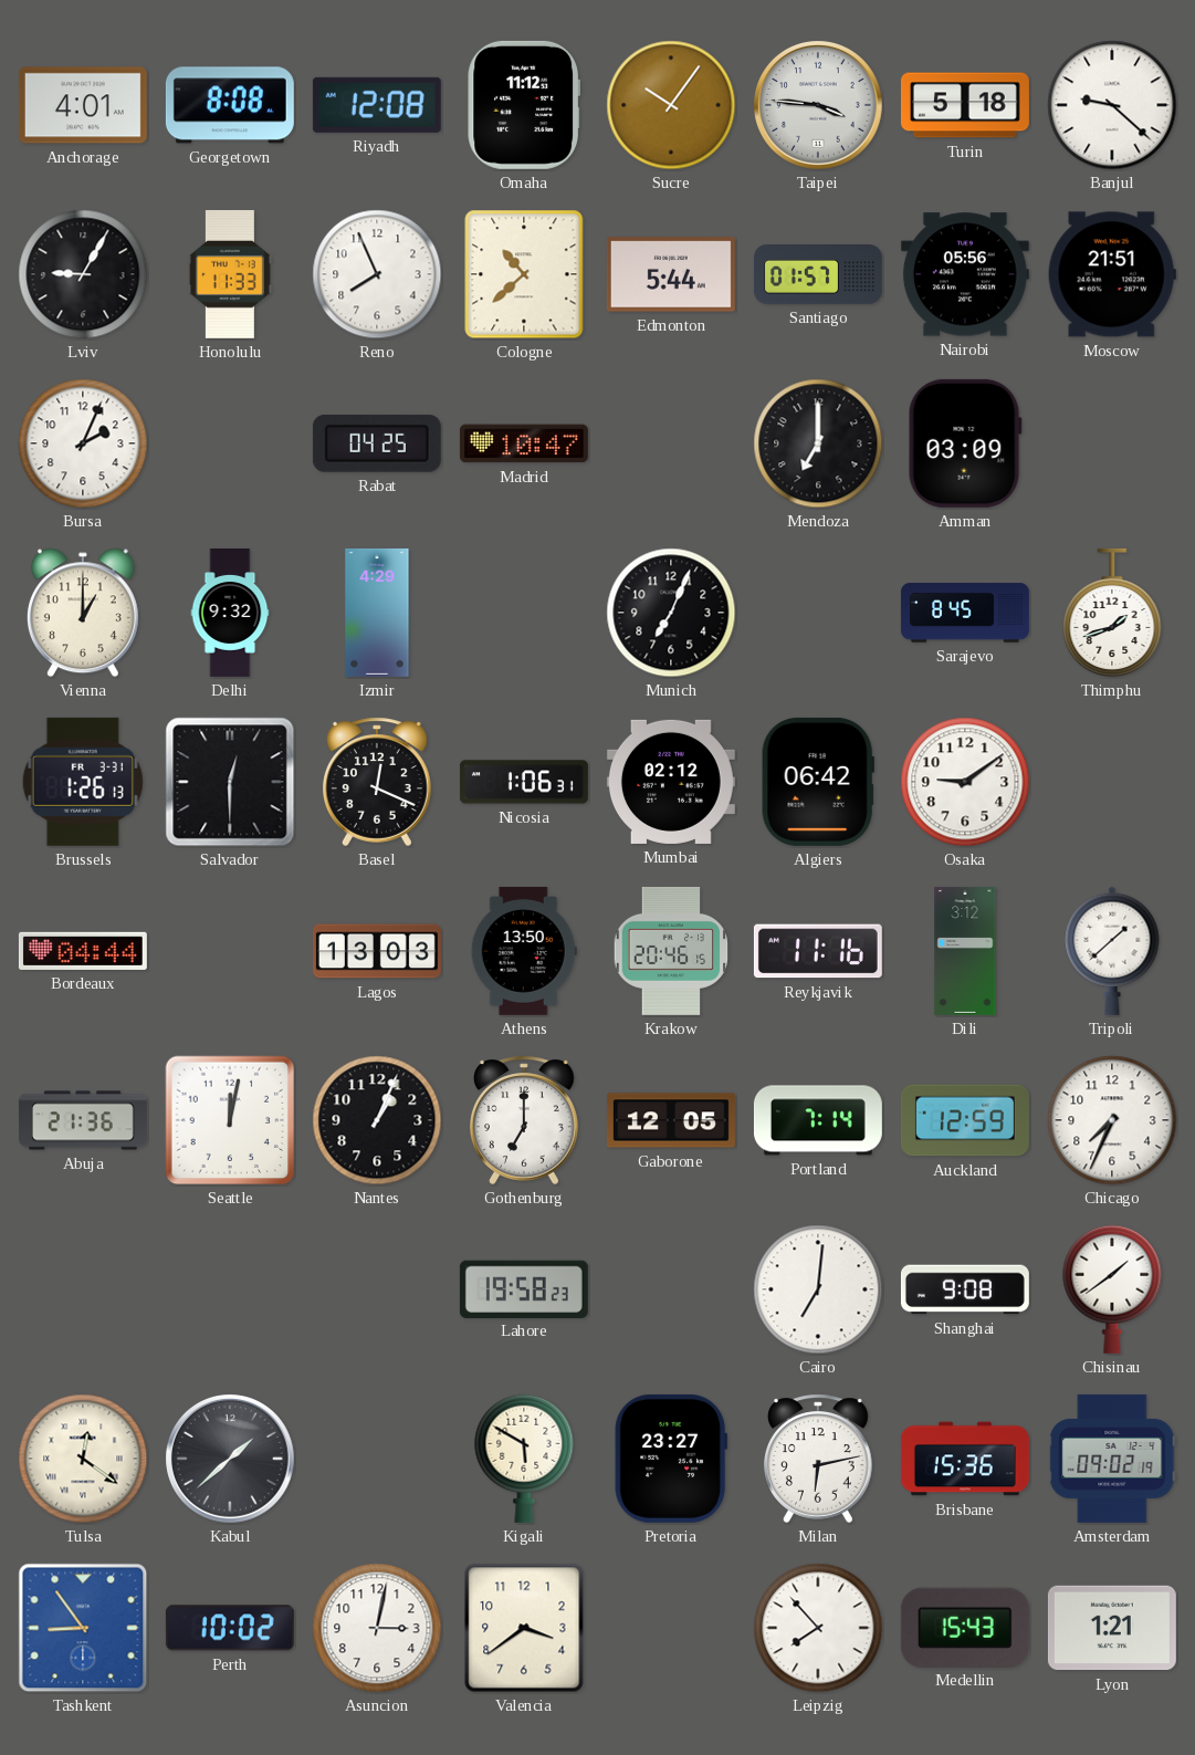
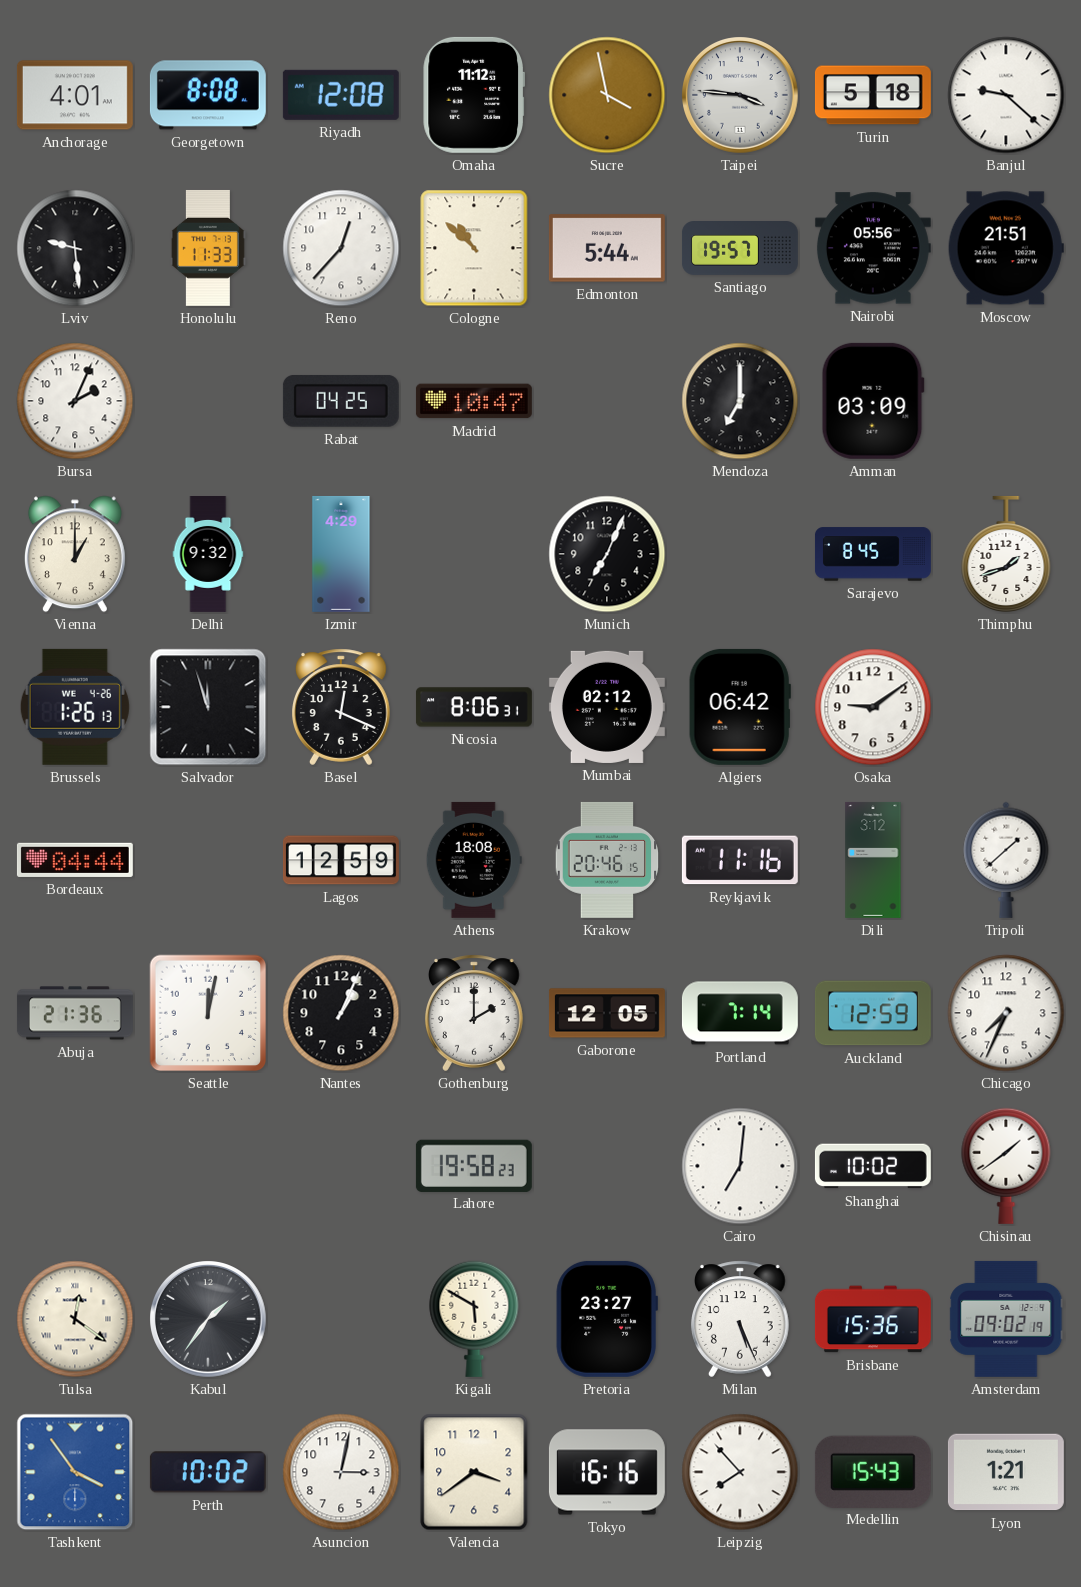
Sucre: 10:06 -> 3:58 (607, 95)
Lviv: 9:05 -> 9:29 (75, 248)
Reno: 7:56 -> 12:37 (341, 248)
Cologne: 10:38 -> 10:52 (474, 248)
Santiago: 01:57 -> 19:57 (740, 249)
Brussels date: FR 3-31 -> WE 4-26 (75, 707)
Salvador: 12:30 -> 11:57 (208, 707)
Nicosia: 1:06 -> 8:06 (474, 707)
Lagos: 13:03 -> 12:59 (341, 860)
Athens: 13:50 -> 18:08 (474, 860)
Gothenburg: 7:00 -> 2:00 (475, 1013)
Shanghai: 9:08 -> 10:02 (873, 1166)
Kabul: 1:38 -> 1:36 (208, 1319)
Milan: 6:13 -> 5:26 (741, 1319)
Tashkent: 8:54 -> 3:54 (75, 1472)
Tokyo: none -> 16:16 (607, 1472)
